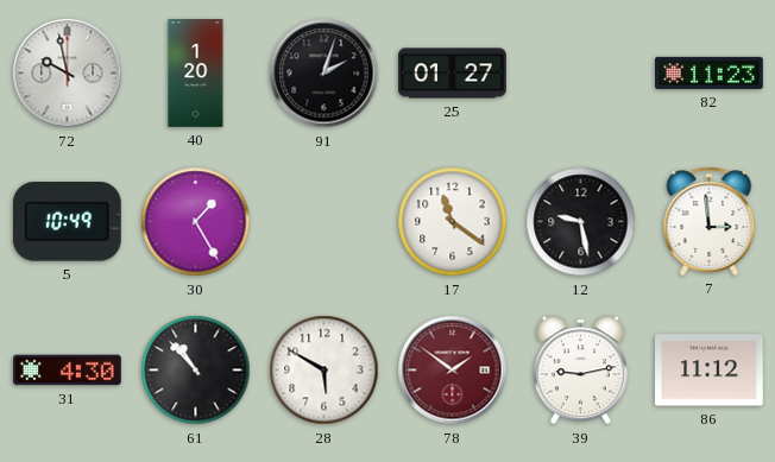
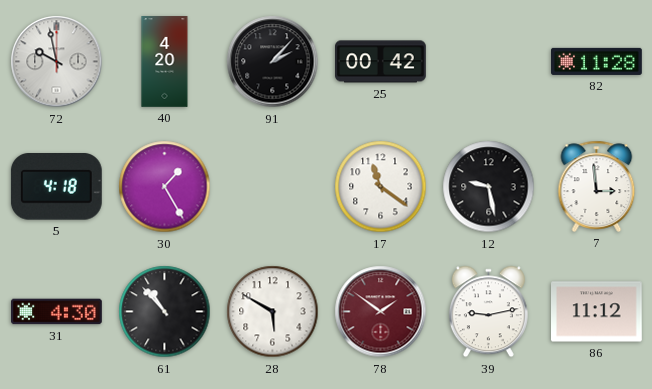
40: 1:20 -> 4:20 (165, 62)
91: 2:03 -> 2:07 (273, 62)
25: 01:27 -> 00:42 (381, 62)
82: 11:23 -> 11:28 (597, 61)
5: 10:49 -> 4:18 (56, 187)
